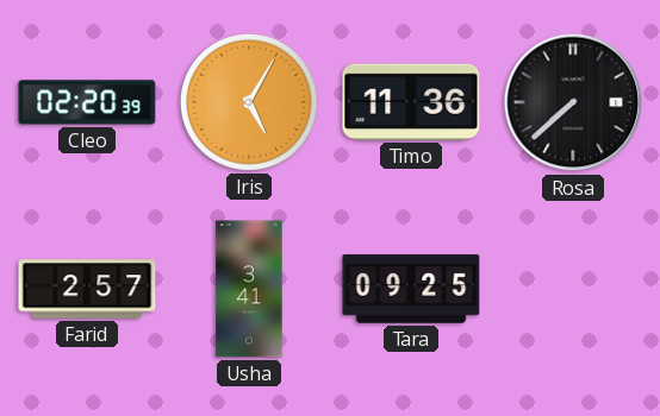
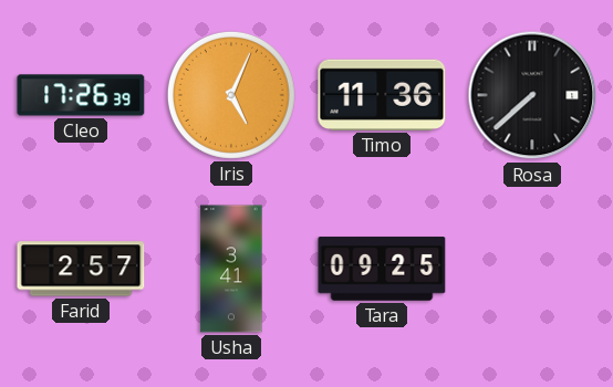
Cleo: 02:20 -> 17:26 (81, 95)
Iris: 5:05 -> 5:04 (231, 95)
